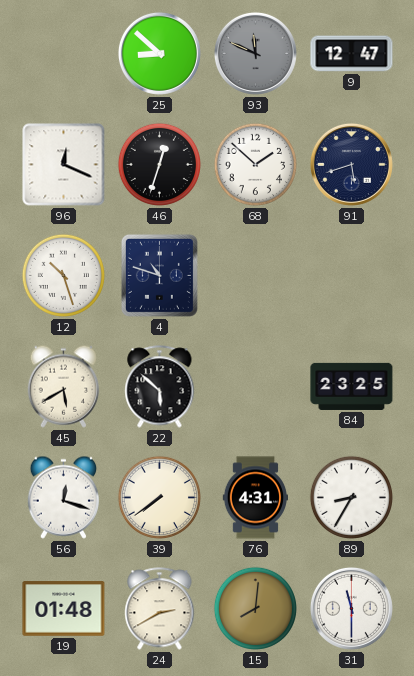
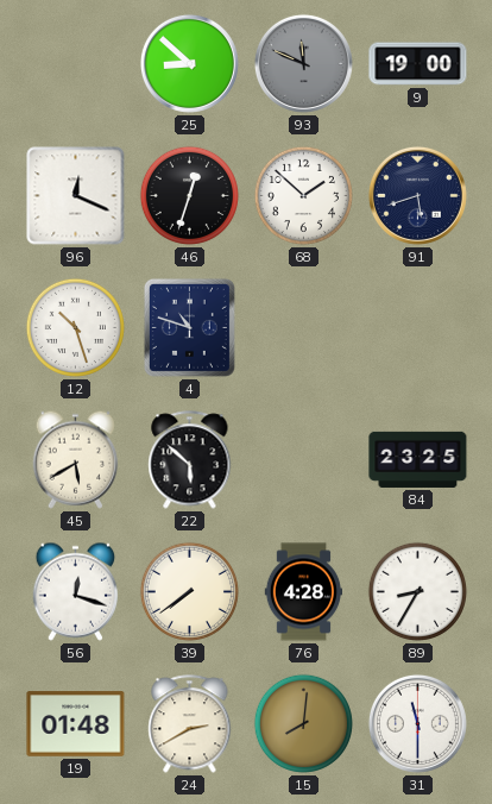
9: 12:47 -> 19:00 (418, 64)
76: 4:31 -> 4:28 (304, 592)
